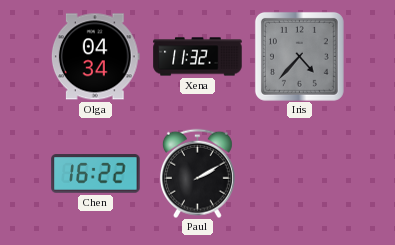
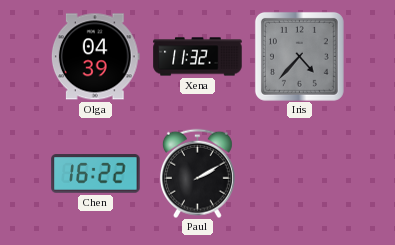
Olga: 04:34 -> 04:39 (95, 57)
